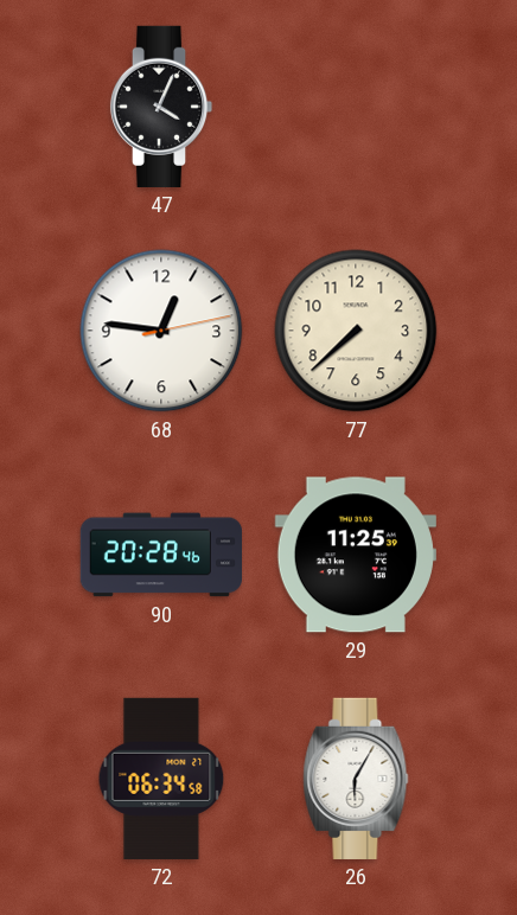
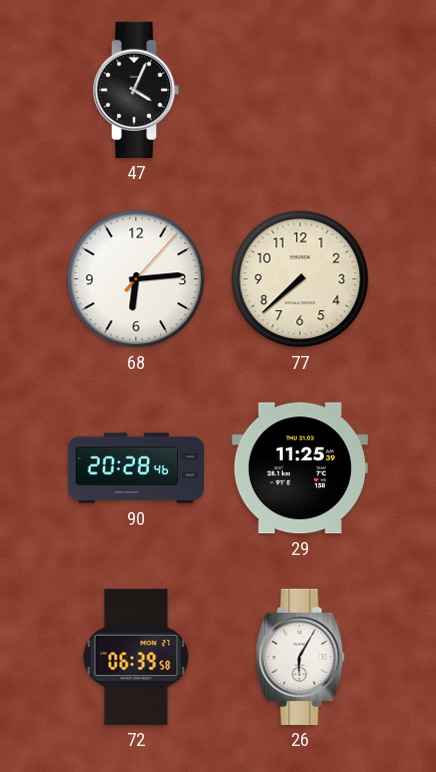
68: 12:46 -> 6:14 (136, 279)
72: 06:34 -> 06:39 (136, 657)
